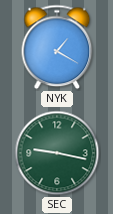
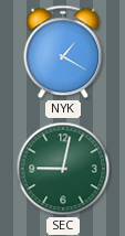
SEC: 9:17 -> 9:02 (63, 169)
